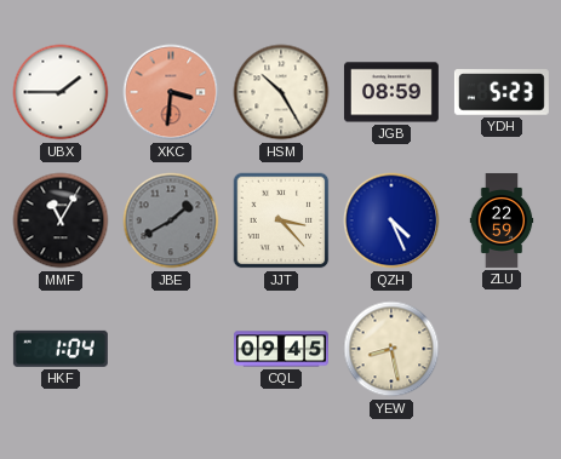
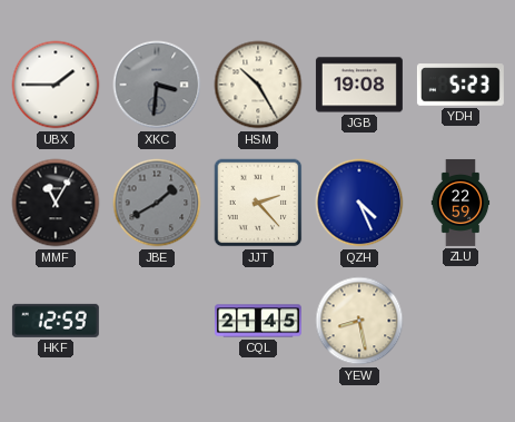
XKC dial: salmon -> grey (157, 85)
JGB: 08:59 -> 19:08 (359, 85)
JJT: 3:23 -> 2:23 (258, 203)
HKF: 1:04 -> 12:59 (56, 321)
CQL: 09:45 -> 21:45 (258, 321)
